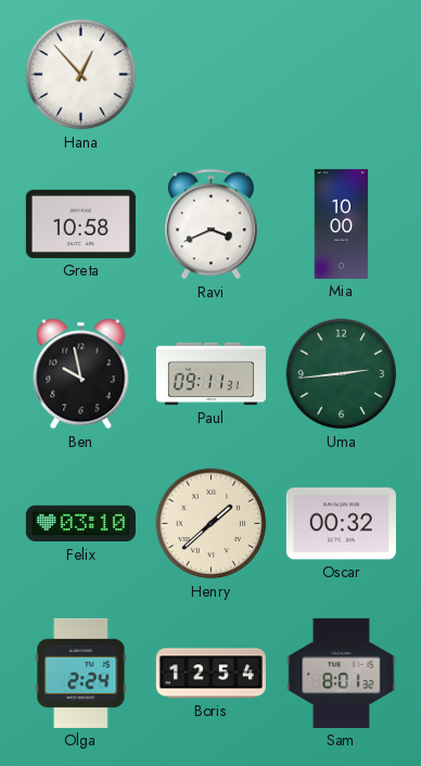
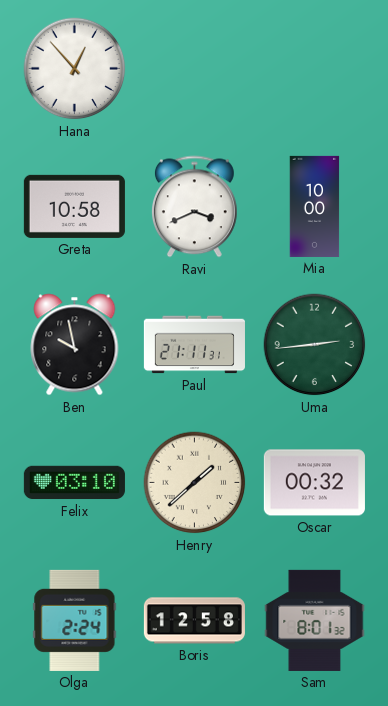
Paul: 09:11 -> 21:11 (194, 345)
Boris: 12:54 -> 12:58 (194, 621)
